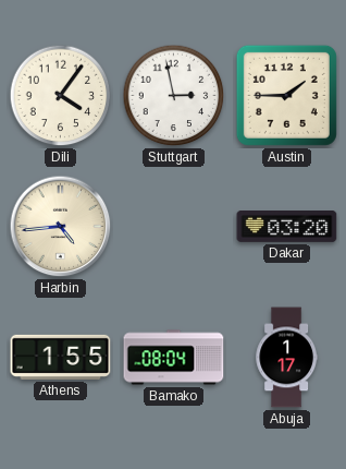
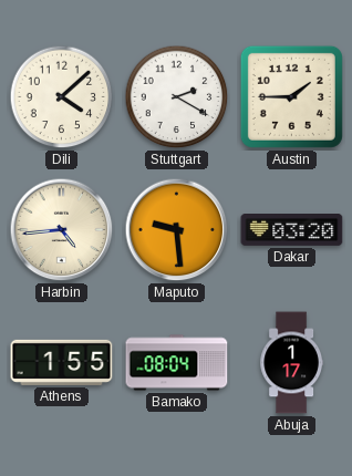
Dili: 4:06 -> 4:08 (62, 97)
Stuttgart: 2:58 -> 2:20 (177, 97)
Maputo: none -> 9:29 (177, 230)
